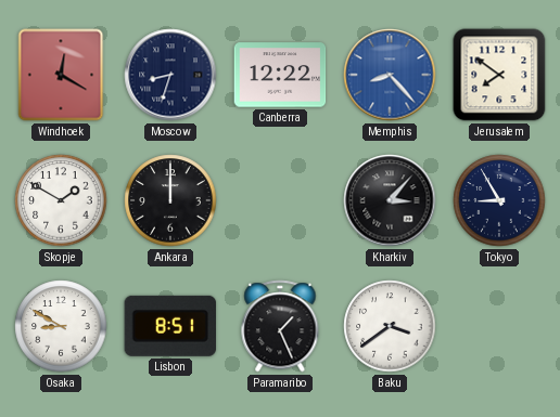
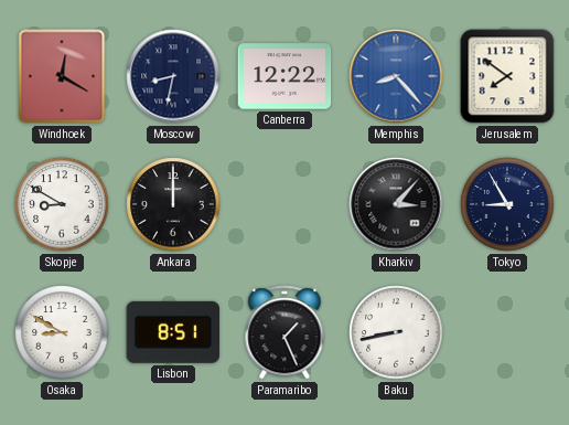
Moscow: 8:33 -> 8:32 (173, 76)
Skopje: 1:50 -> 8:50 (62, 204)
Baku: 3:39 -> 8:43 (396, 332)
